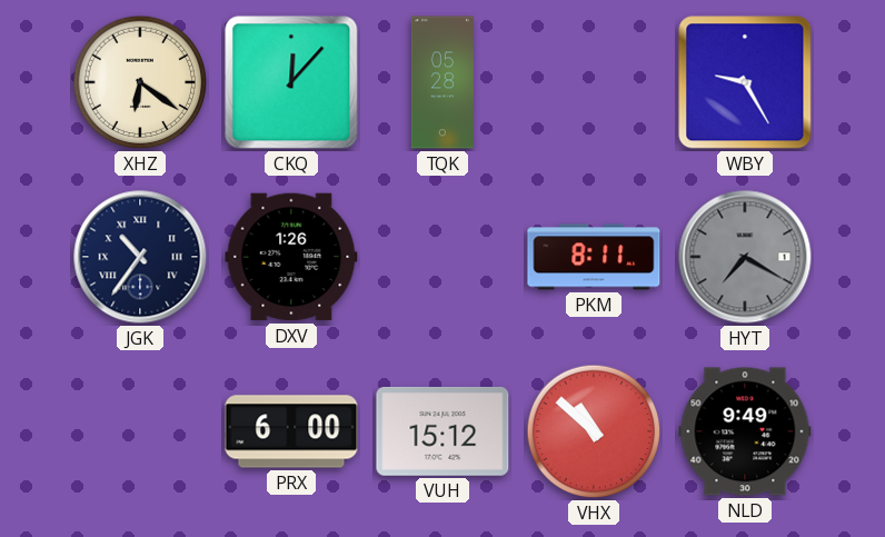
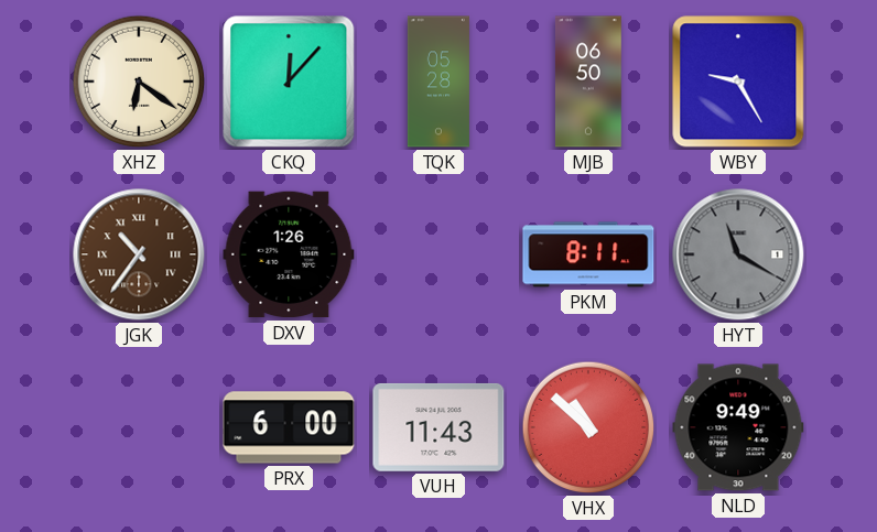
MJB: none -> 06:50 (588, 82)
JGK dial: navy -> brown (139, 254)
HYT: 7:20 -> 11:20 (738, 254)
VUH: 15:12 -> 11:43 (438, 427)
